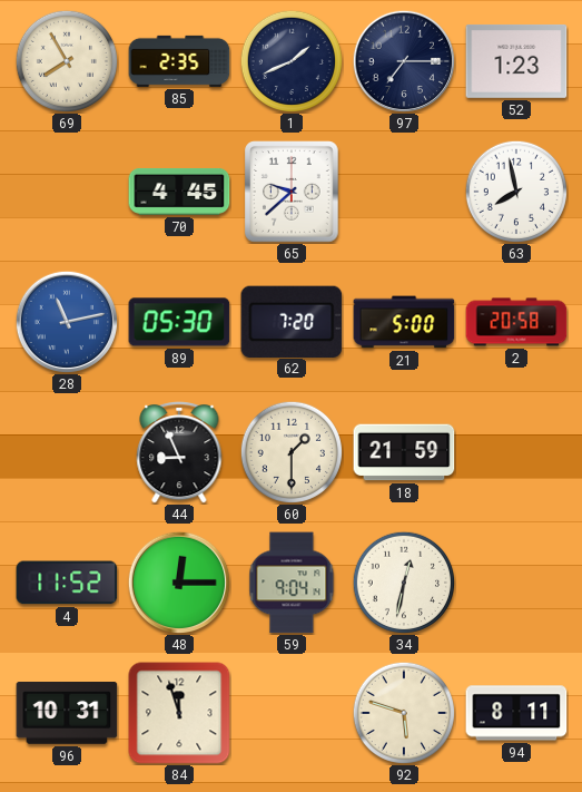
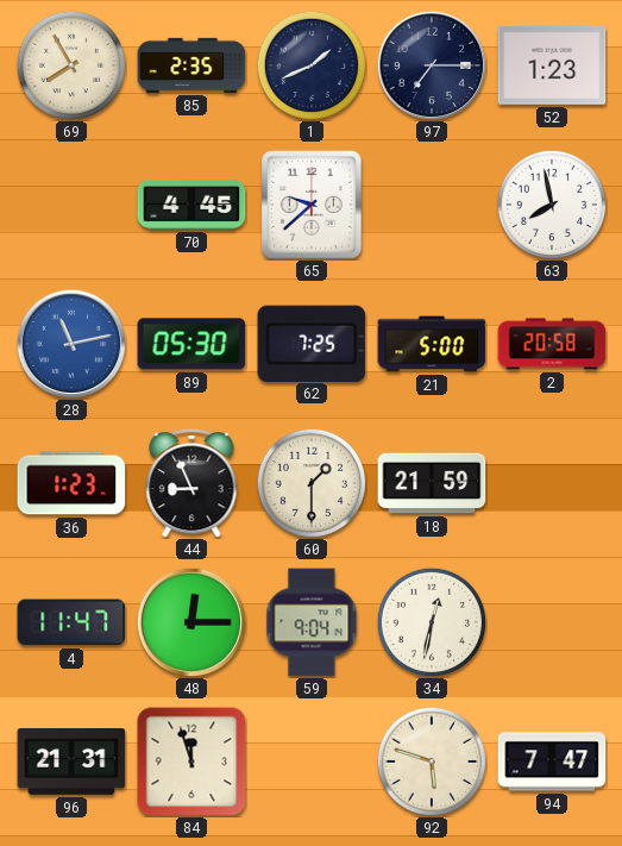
62: 7:20 -> 7:25 (312, 343)
36: none -> 1:23 (71, 483)
4: 11:52 -> 11:47 (71, 622)
96: 10:31 -> 21:31 (71, 763)
94: 8:11 -> 7:47 (552, 762)
